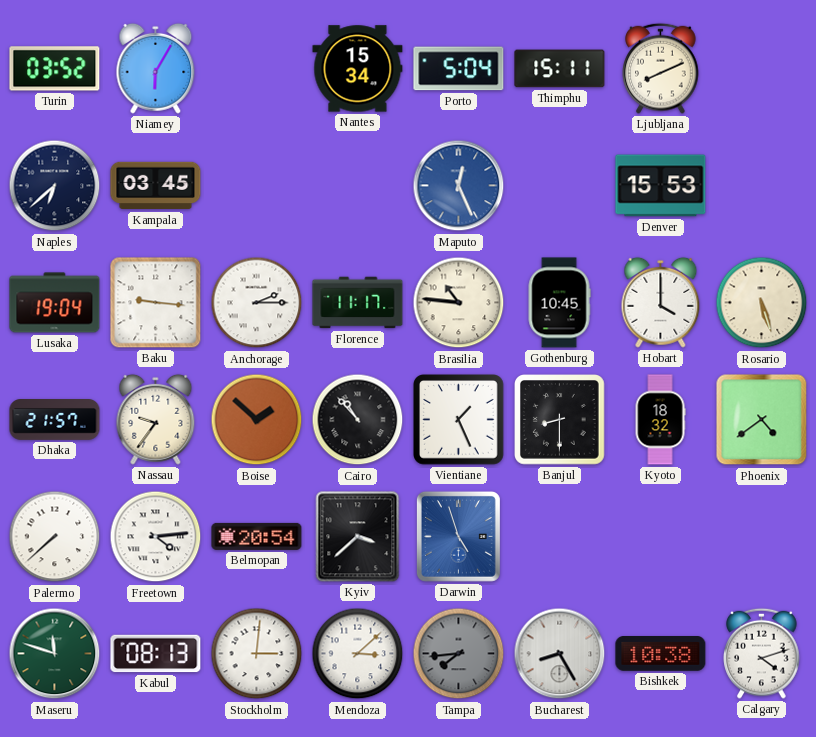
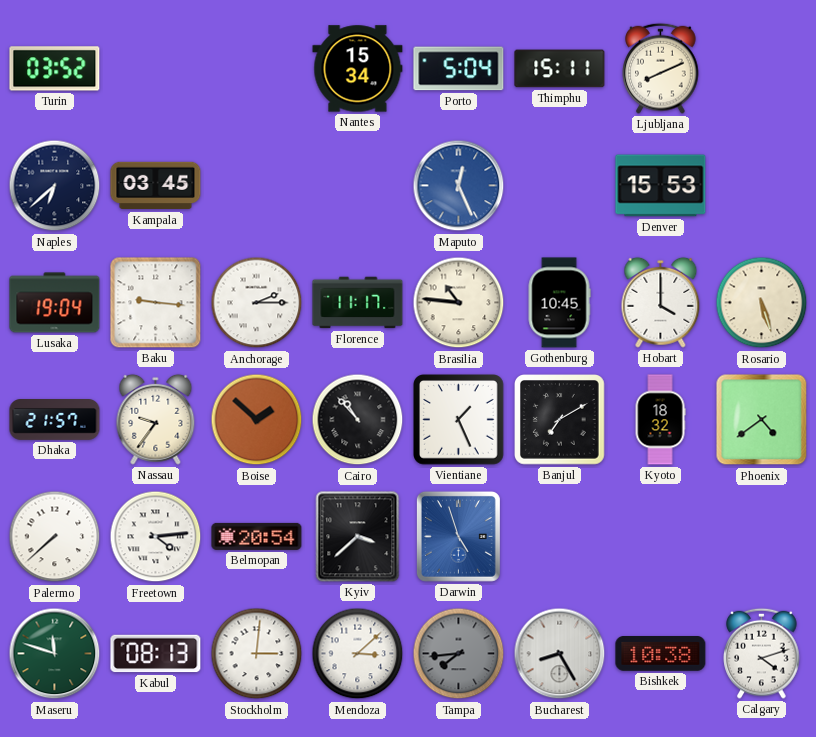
Niamey: 6:05 -> none (156, 68)
Banjul: 8:30 -> 7:10 (560, 420)
